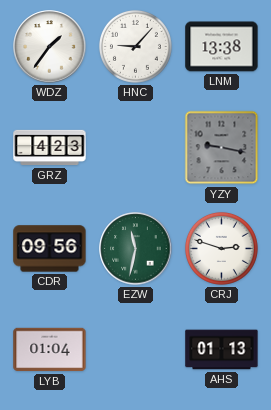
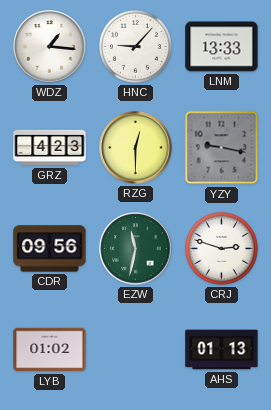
WDZ: 1:36 -> 1:16 (50, 47)
LNM: 13:38 -> 13:33 (222, 47)
RZG: none -> 12:30 (136, 148)
LYB: 01:04 -> 01:02 (50, 350)
